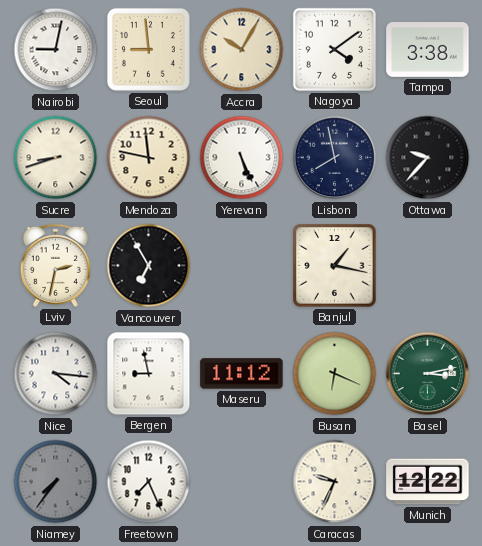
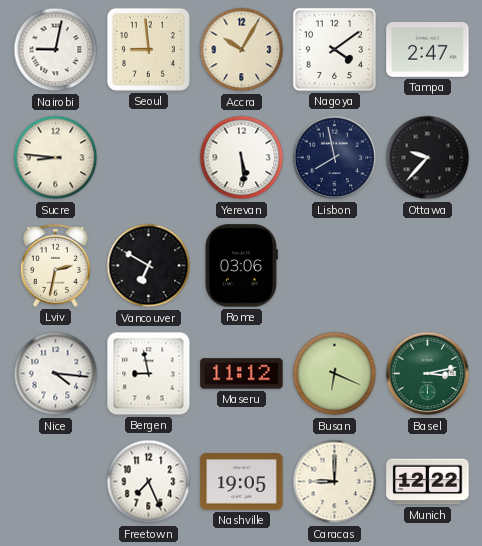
Tampa: 3:38 -> 2:47 (428, 50)
Sucre: 8:42 -> 8:46 (56, 158)
Mendoza: 11:47 -> none (149, 158)
Yerevan: 5:26 -> 5:29 (242, 158)
Vancouver: 6:55 -> 6:50 (149, 266)
Rome: none -> 03:06 (241, 266)
Banjul: 1:17 -> none (335, 266)
Niamey: 7:36 -> none (56, 482)
Nashville: none -> 19:05 (242, 482)
Caracas: 9:34 -> 9:00 (335, 482)
